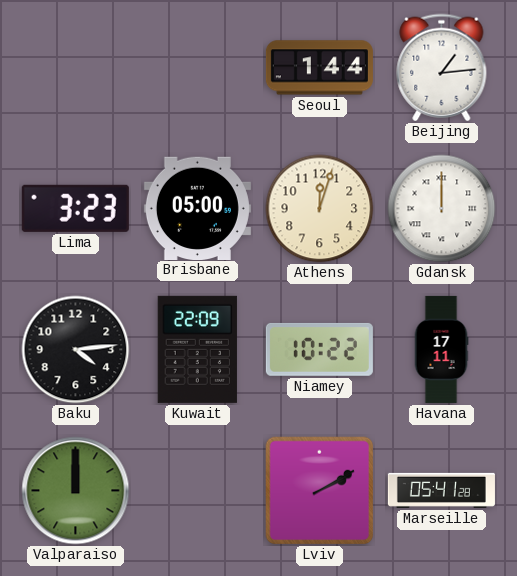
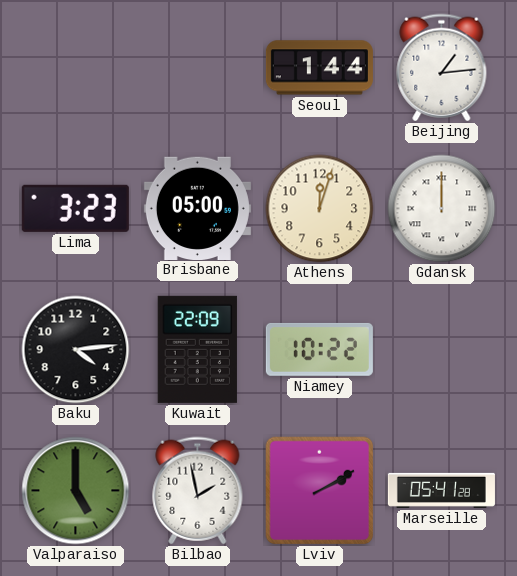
Havana: 17:11 -> none (441, 349)
Valparaiso: 12:00 -> 5:00 (76, 491)
Bilbao: none -> 1:58 (198, 491)
